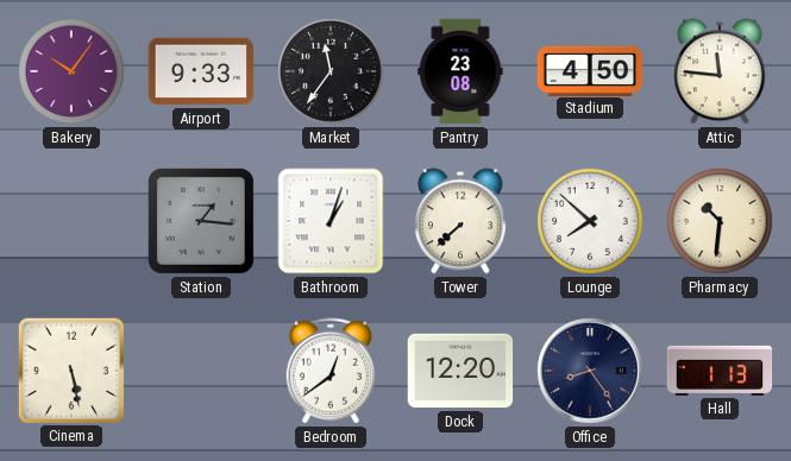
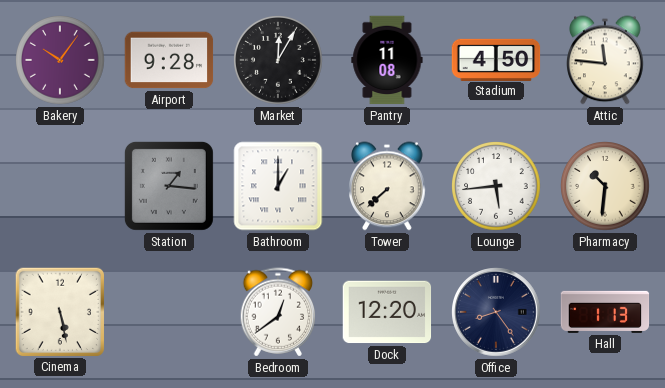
Airport: 9:33 -> 9:28 (169, 60)
Market: 11:36 -> 12:05 (278, 60)
Pantry: 23:08 -> 11:08 (387, 60)
Bathroom: 1:03 -> 1:00 (278, 186)
Lounge: 7:52 -> 5:44 (496, 186)
